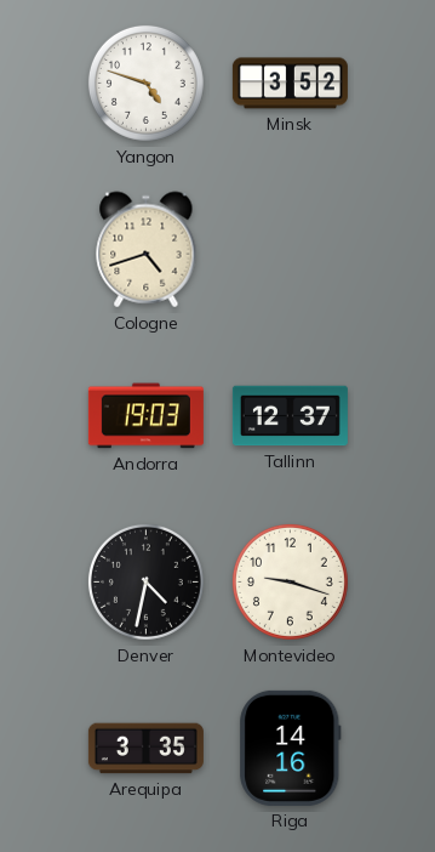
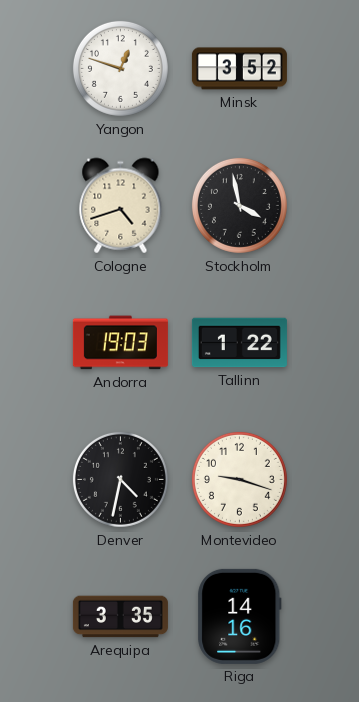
Yangon: 4:48 -> 12:48 (120, 68)
Stockholm: none -> 3:58 (239, 205)
Tallinn: 12:37 -> 1:22 (239, 343)
